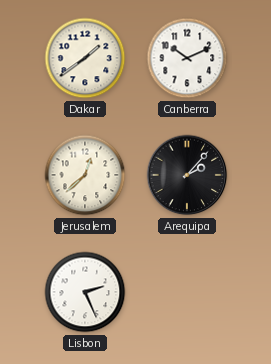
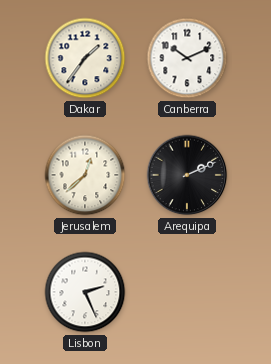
Dakar: 1:39 -> 1:36 (85, 58)
Arequipa: 2:07 -> 2:11 (187, 175)
